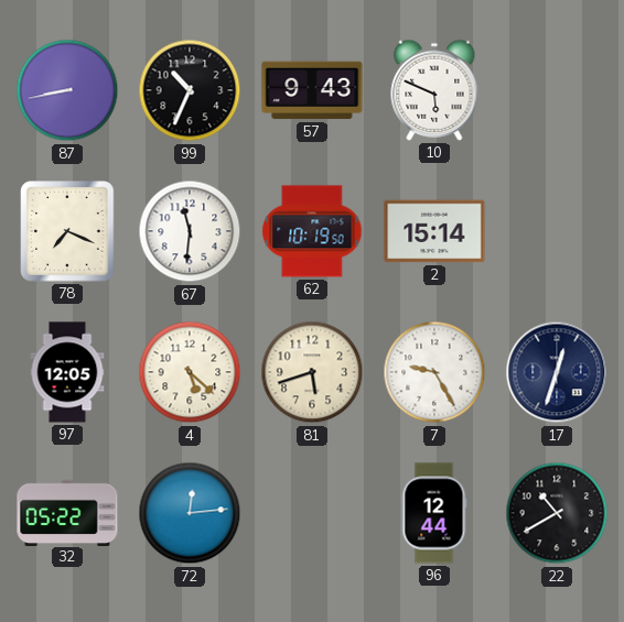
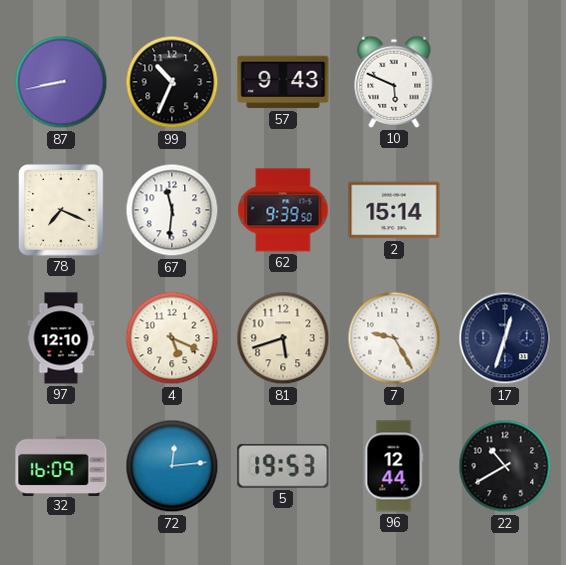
62: 10:19 -> 9:39 (283, 210)
97: 12:05 -> 12:10 (61, 338)
4: 5:22 -> 5:19 (172, 338)
32: 05:22 -> 16:09 (61, 465)
5: none -> 19:53 (283, 466)
